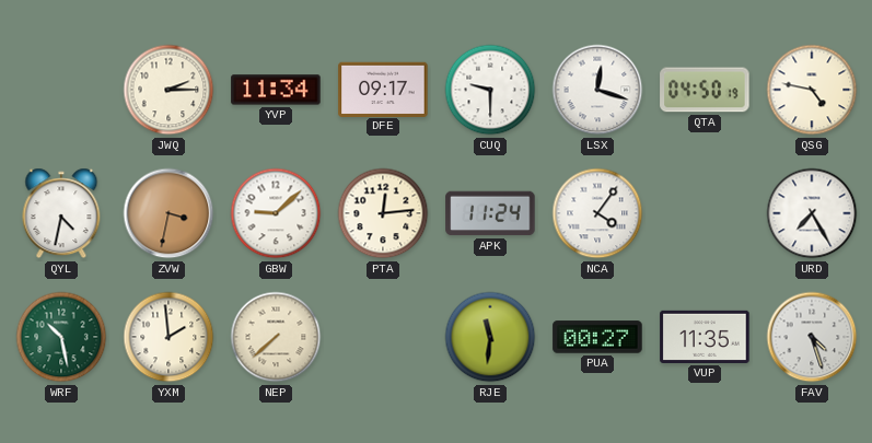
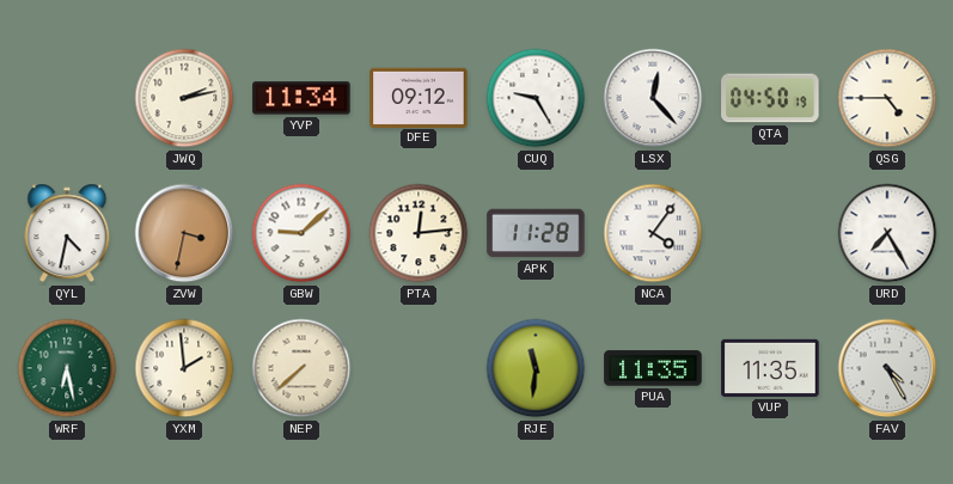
JWQ: 2:15 -> 2:13 (184, 98)
DFE: 09:17 -> 09:12 (419, 97)
CUQ: 9:30 -> 9:25 (536, 98)
LSX: 12:18 -> 12:23 (653, 98)
QSG: 4:47 -> 4:45 (887, 98)
APK: 11:24 -> 11:28 (536, 233)
WRF: 10:28 -> 6:28 (67, 368)
PUA: 00:27 -> 11:35 (653, 368)
FAV: 4:27 -> 4:25 (887, 368)
